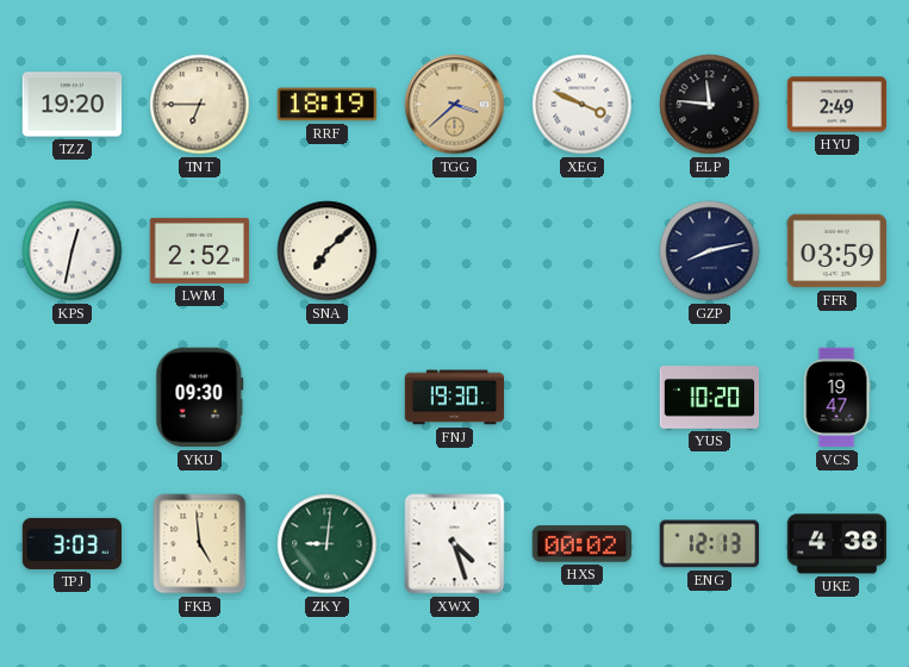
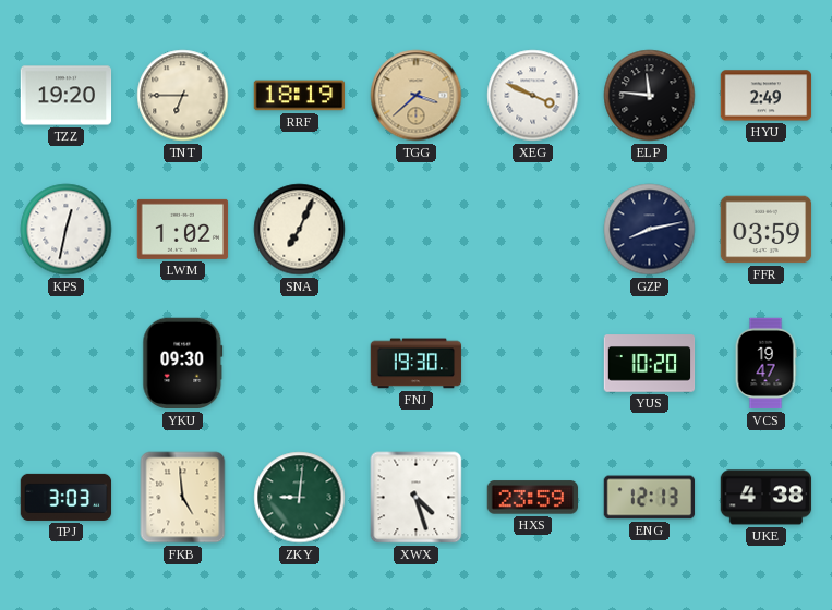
LWM: 2:52 -> 1:02 (183, 229)
SNA: 7:08 -> 7:04 (300, 230)
HXS: 00:02 -> 23:59 (533, 498)
